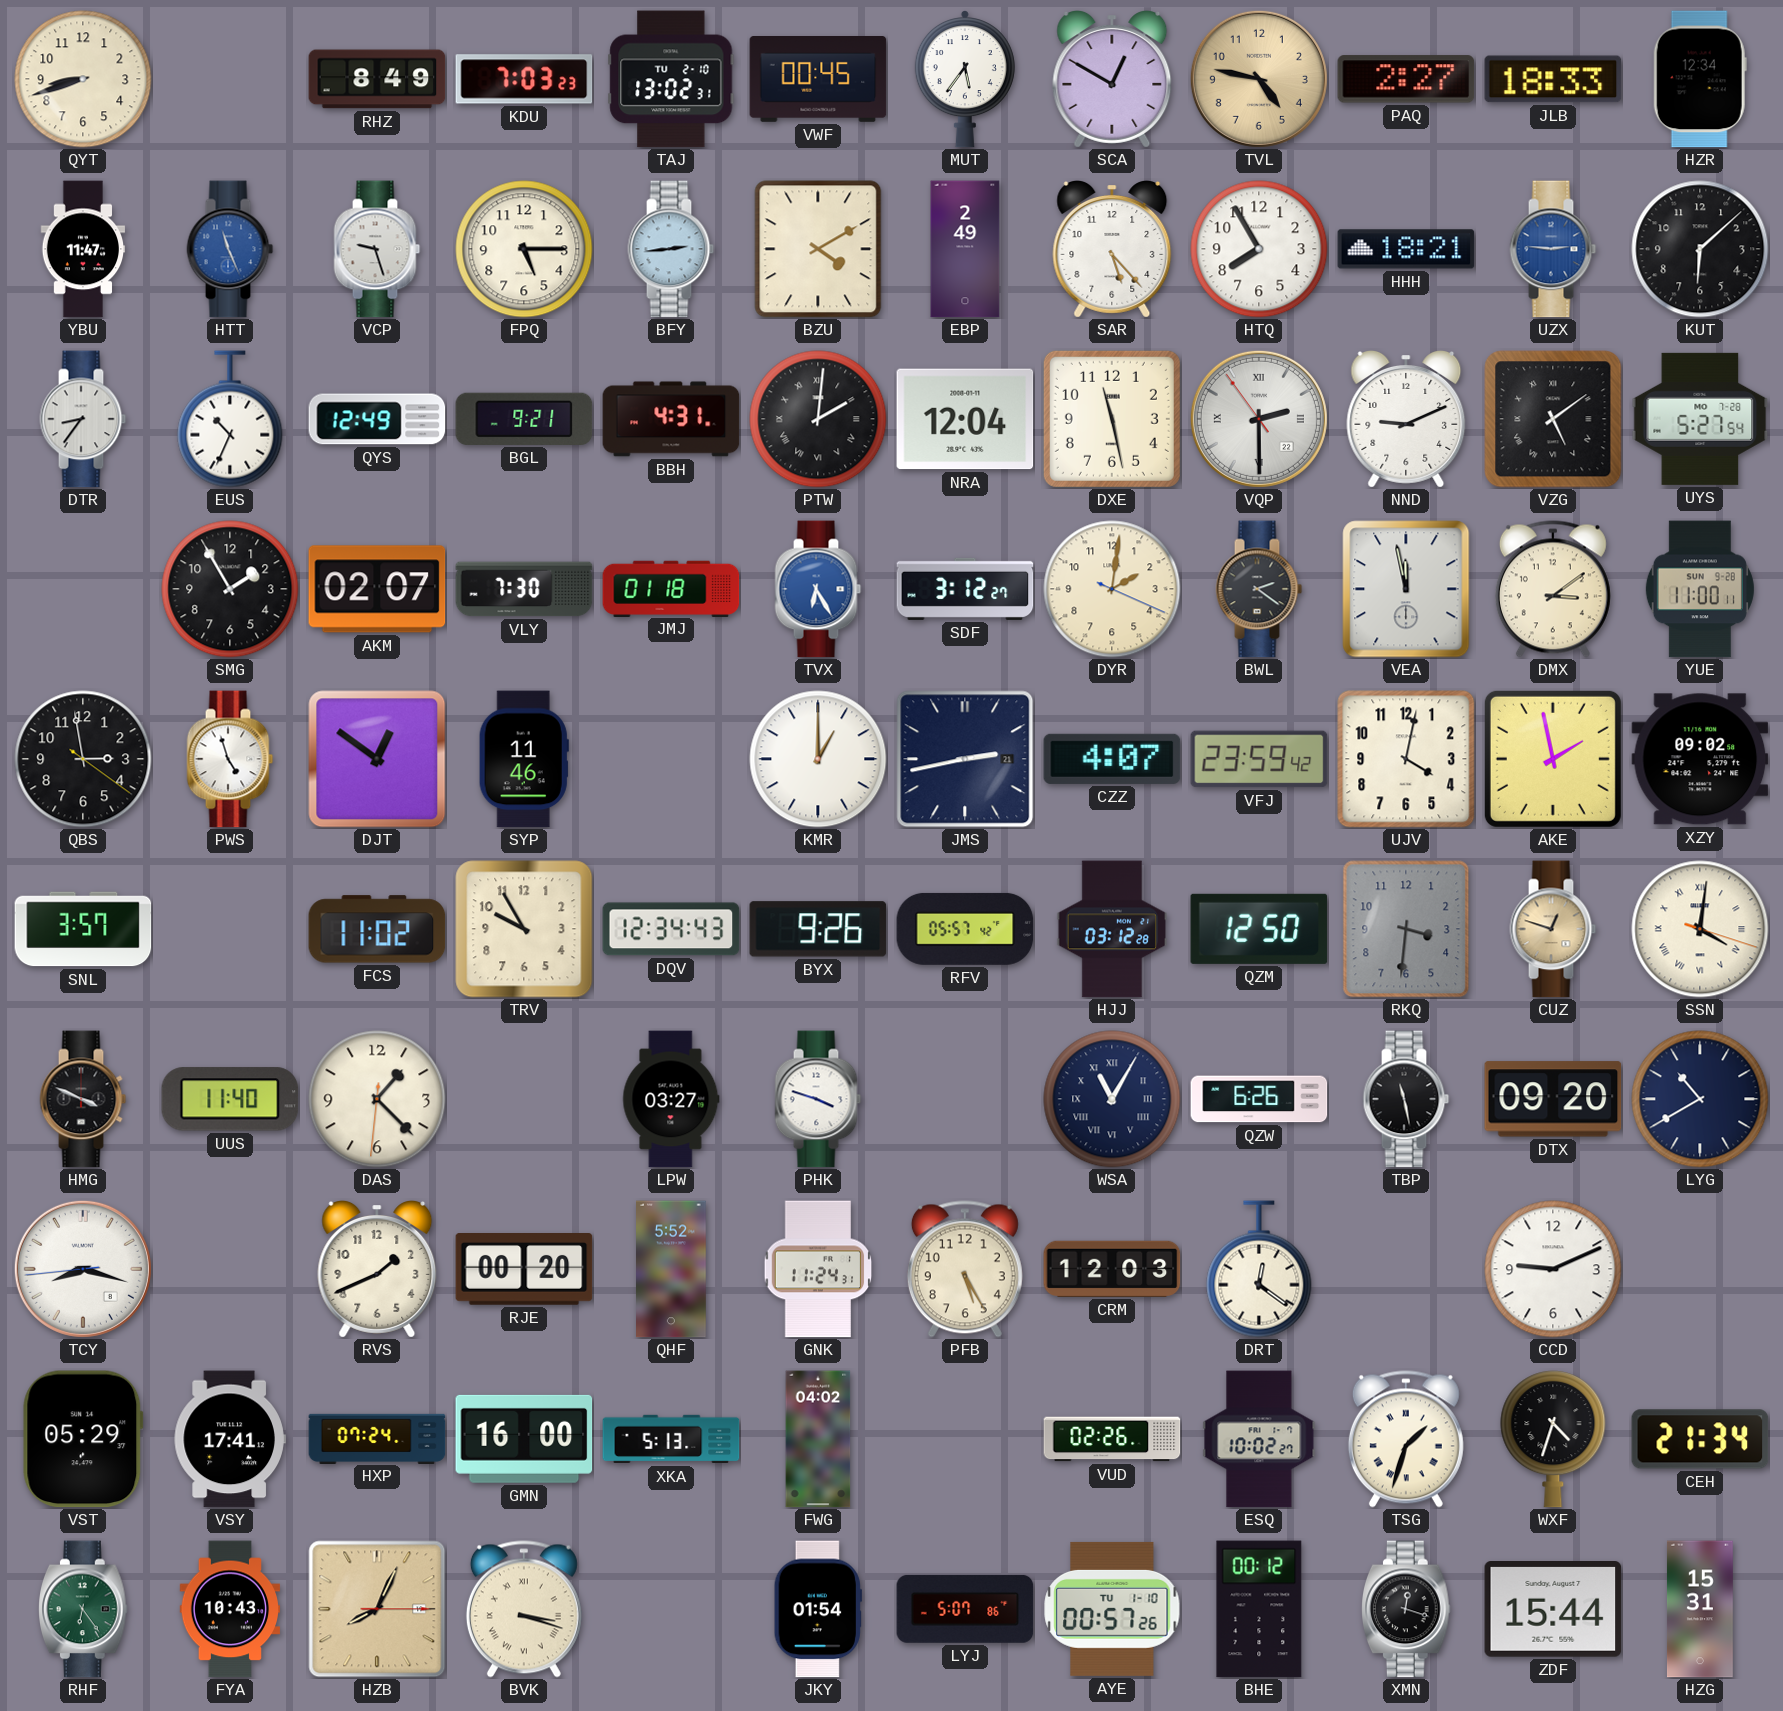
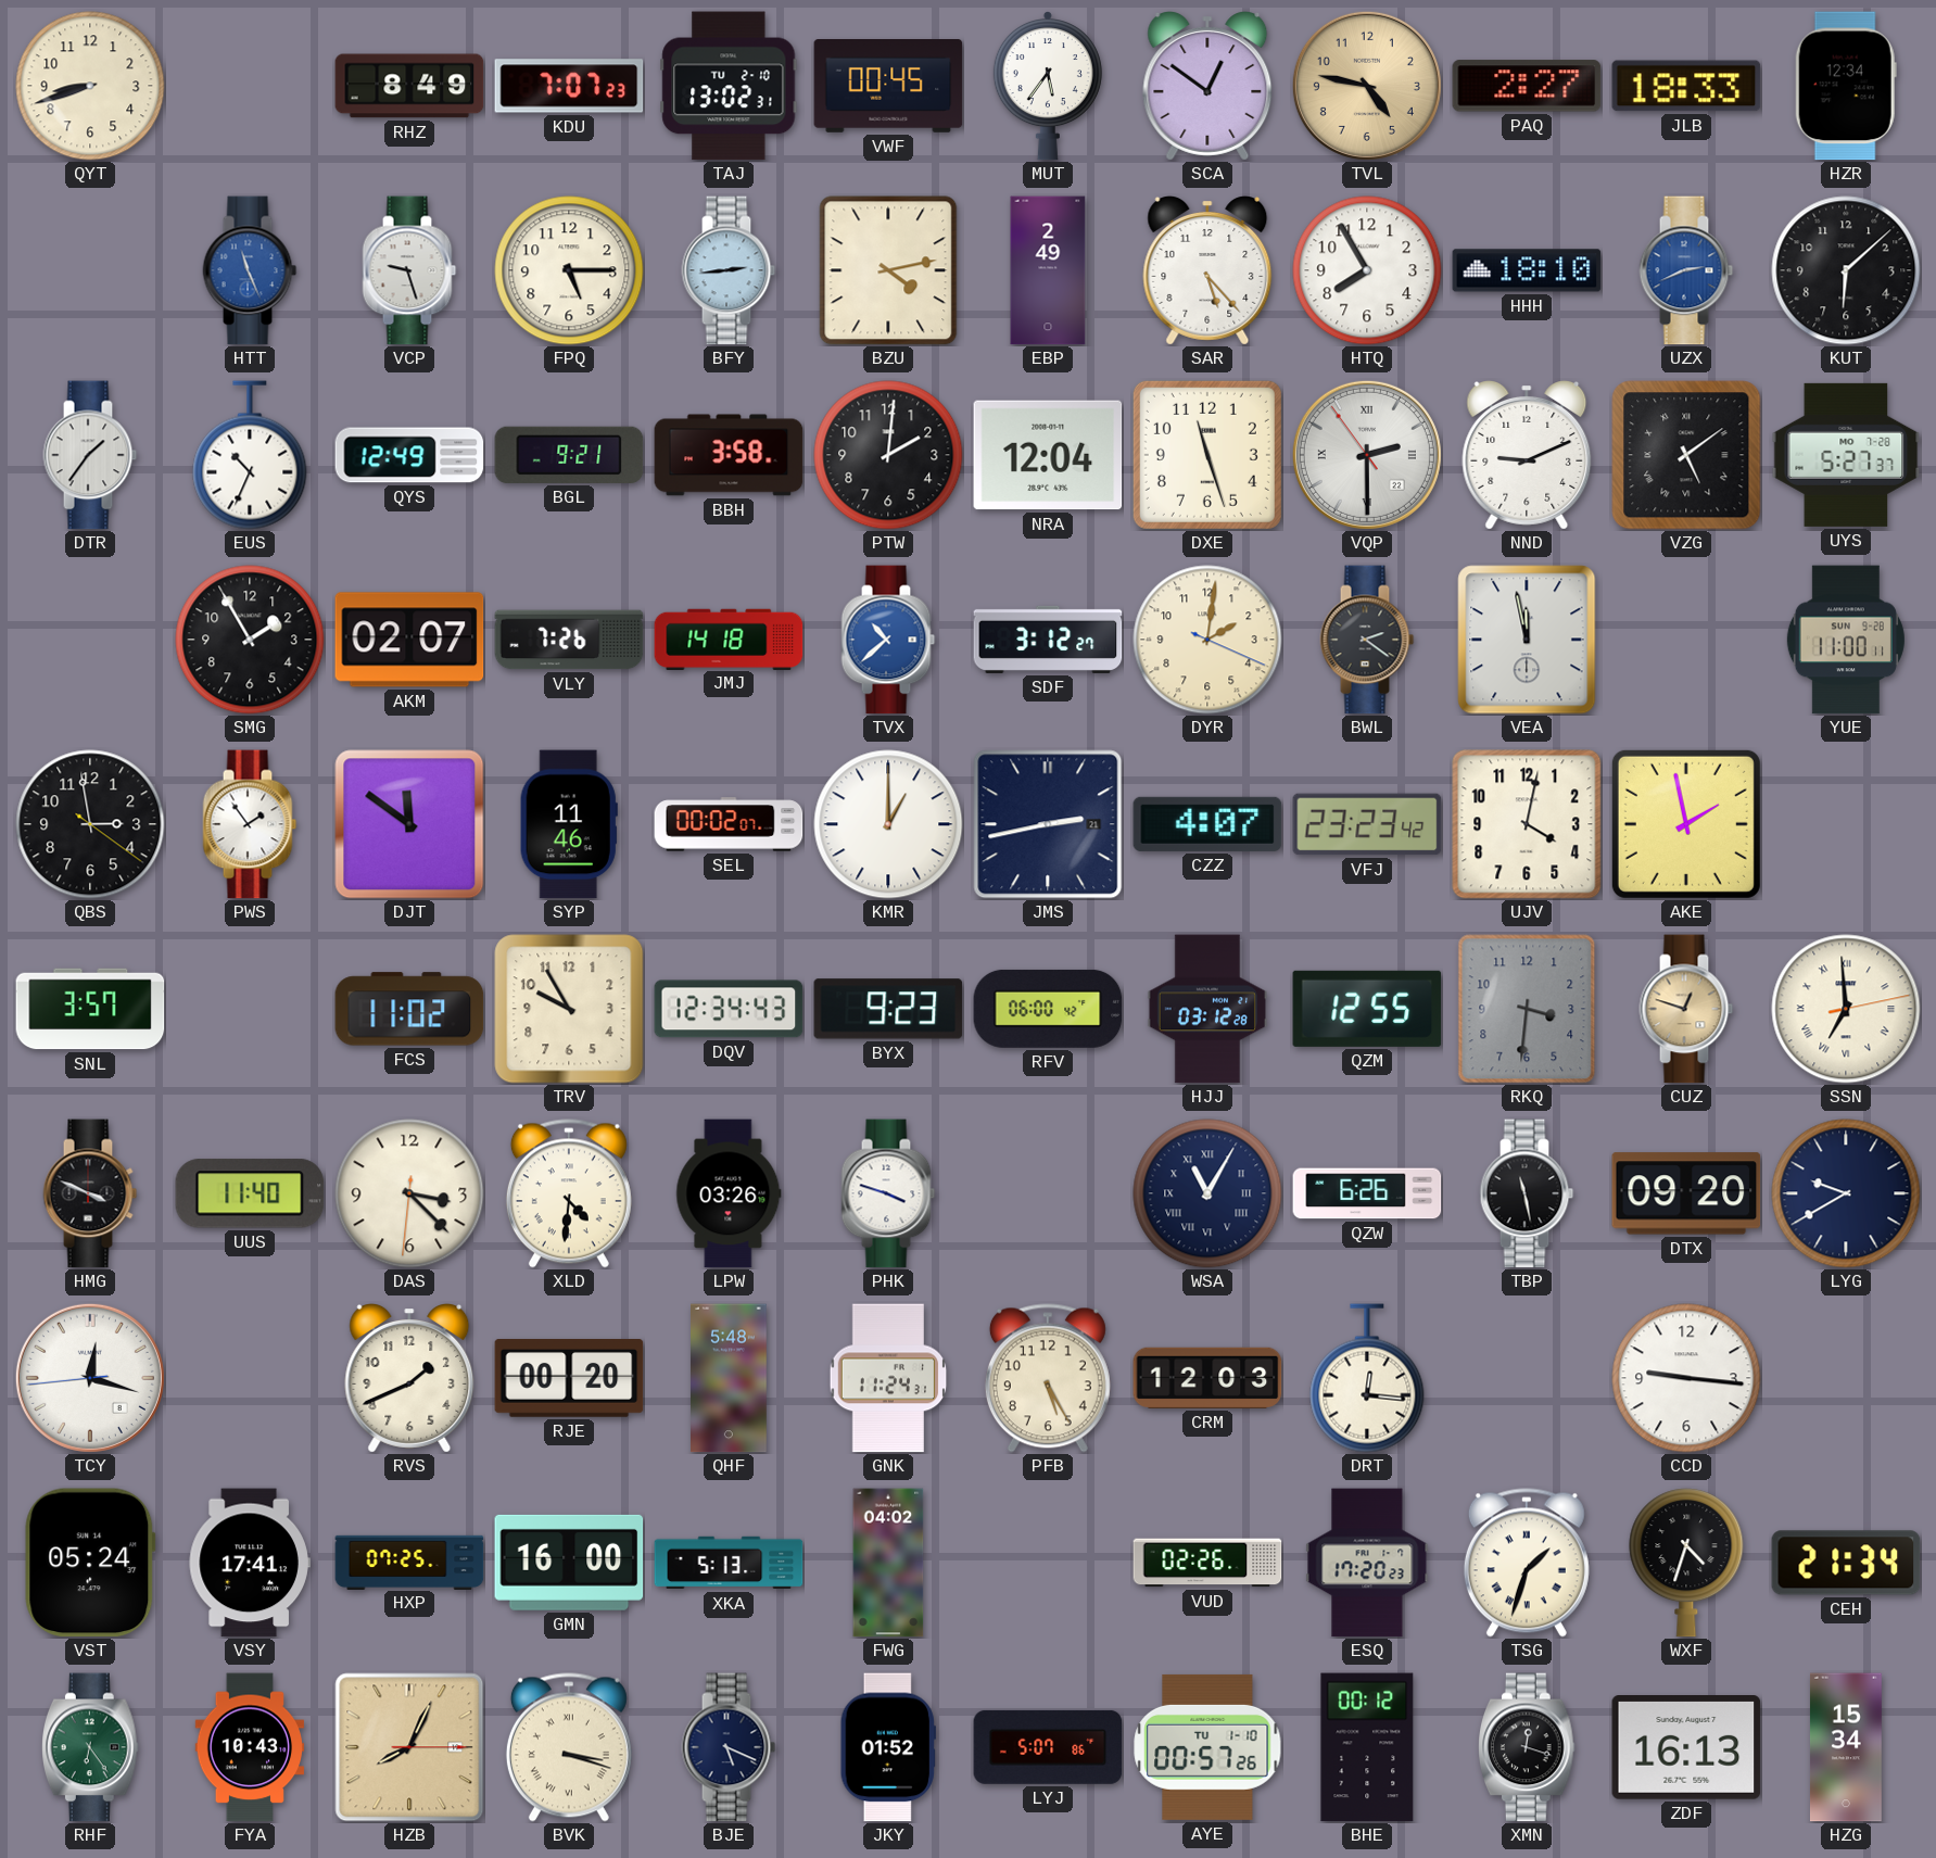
KDU: 7:03 -> 7:07 (569, 86)
SCA: 12:50 -> 12:51 (1207, 87)
YBU: 11:47 -> none (83, 249)
BZU: 4:10 -> 4:13 (888, 270)
HHH: 18:21 -> 18:10 (1527, 270)
UZX: 2:46 -> 2:41 (1686, 270)
DTR: 8:36 -> 1:36 (90, 455)
BBH: 4:31 -> 3:58 (729, 455)
PTW numerals: Roman -> Arabic (888, 455)
DXE: 11:28 -> 11:27 (1207, 455)
UYS: 5:27:54 -> 5:27:37 (1846, 455)
VLY: 7:30 -> 7:26 (569, 640)
JMJ: 01:18 -> 14:18 (729, 639)
TVX: 6:25 -> 10:38 (888, 640)
DMX: 3:09 -> none (1553, 589)
PWS: 4:57 -> 1:54 (250, 824)
DJT: 12:51 -> 11:51 (409, 824)
SEL: none -> 00:02 (729, 824)
VFJ: 23:59 -> 23:23 (1367, 824)
XZY: 09:02 -> none (1700, 759)
BYX: 9:26 -> 9:23 (888, 1009)
RFV: 05:57 -> 06:00 (1048, 1009)
QZM: 12:50 -> 12:55 (1367, 1009)
SSN: 4:01 -> 6:59 (1846, 1009)
DAS: 1:22 -> 3:22 (409, 1193)
XLD: none -> 4:31 (569, 1193)
LPW: 03:27 -> 03:26 (729, 1193)
LYG: 10:40 -> 9:40 (1846, 1193)
TCY: 8:17 -> 12:17 (90, 1378)
QHF: 5:52 -> 5:48 (730, 1378)
DRT: 12:21 -> 12:16 (1367, 1378)
CCD: 9:11 -> 9:16 (1686, 1378)
VST: 05:29 -> 05:24 (90, 1563)
HXP: 07:24 -> 07:25 (409, 1562)
ESQ: 10:02 -> 17:20 (1367, 1563)
BJE: none -> 5:19 (729, 1747)
JKY: 01:54 -> 01:52 (888, 1747)
ZDF: 15:44 -> 16:13 (1686, 1748)
HZG: 15:31 -> 15:34 (1846, 1747)
